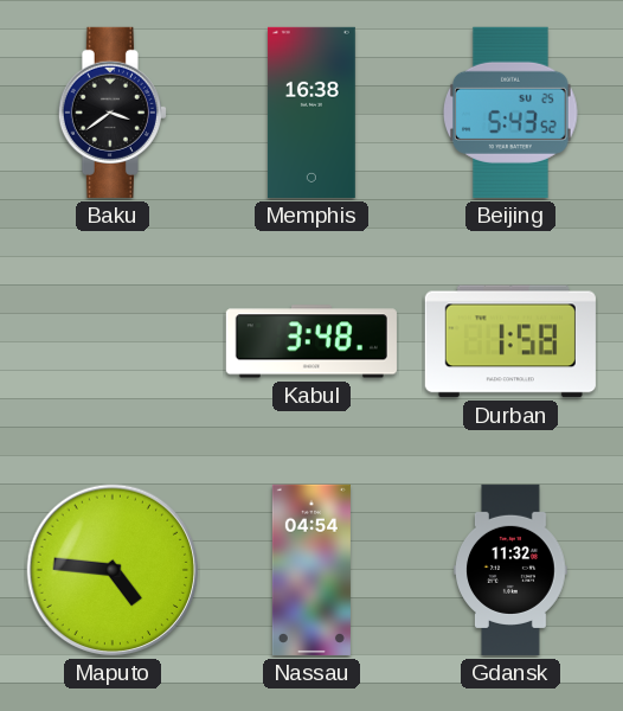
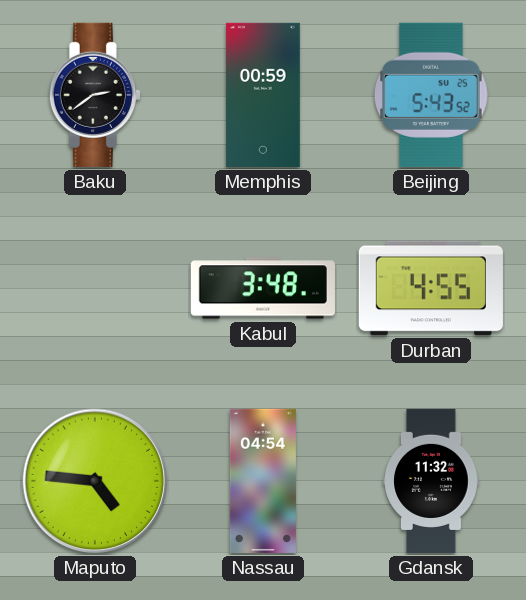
Baku: 3:39 -> 2:39 (95, 95)
Memphis: 16:38 -> 00:59 (263, 95)
Durban: 1:58 -> 4:55 (431, 288)
